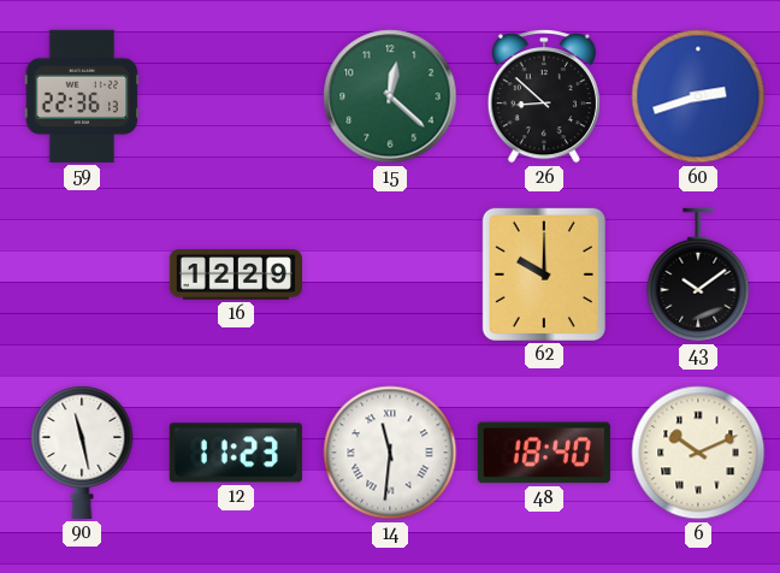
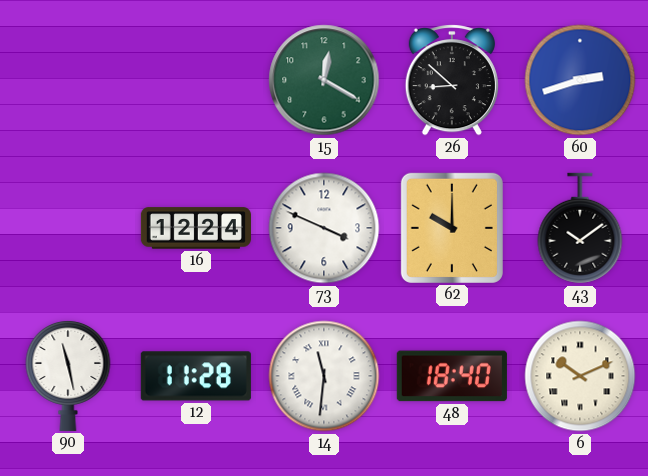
59: 22:36 -> none (82, 96)
15: 12:22 -> 12:20 (324, 80)
16: 12:29 -> 12:24 (196, 228)
73: none -> 3:49 (324, 228)
12: 11:23 -> 11:28 (196, 376)
